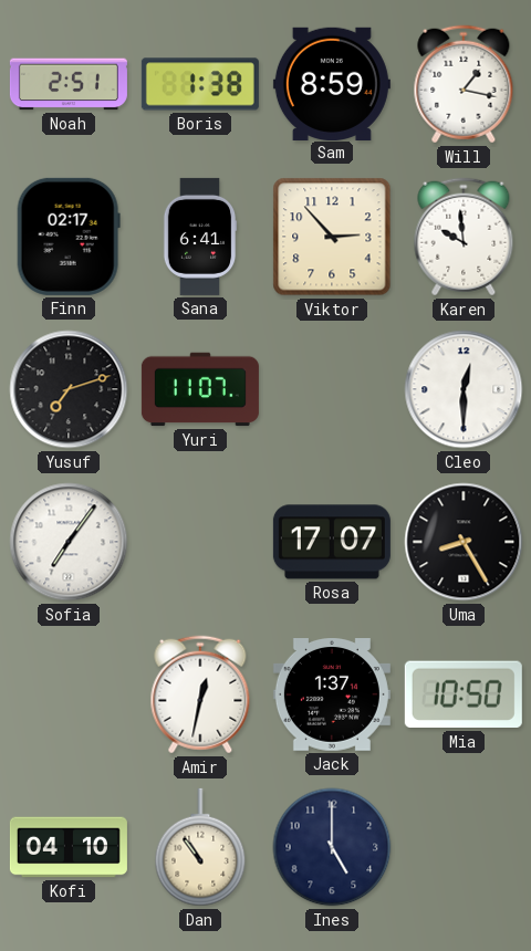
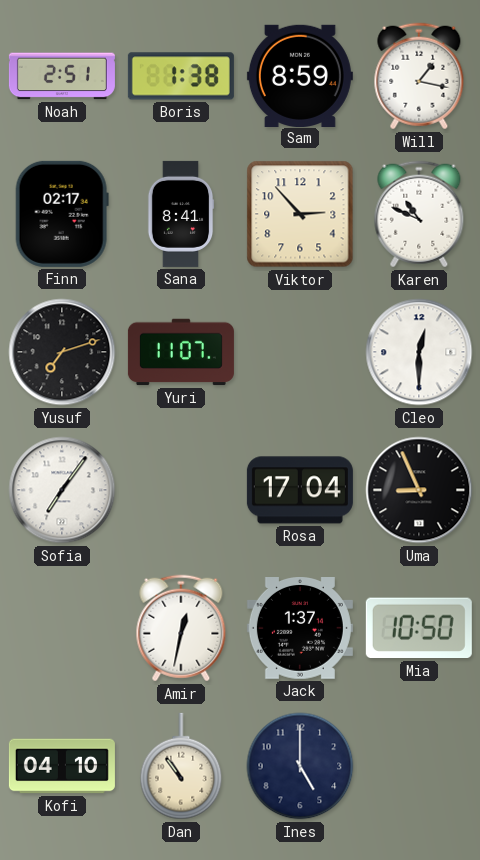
Sana: 6:41 -> 8:41 (181, 214)
Karen: 9:59 -> 10:49 (419, 214)
Rosa: 17:07 -> 17:04 (300, 490)
Uma: 8:25 -> 8:56 (419, 490)
